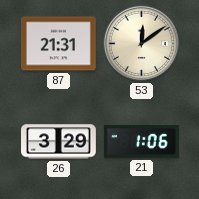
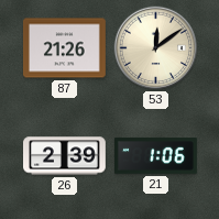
87: 21:31 -> 21:26 (65, 48)
26: 3:29 -> 2:39 (65, 156)
